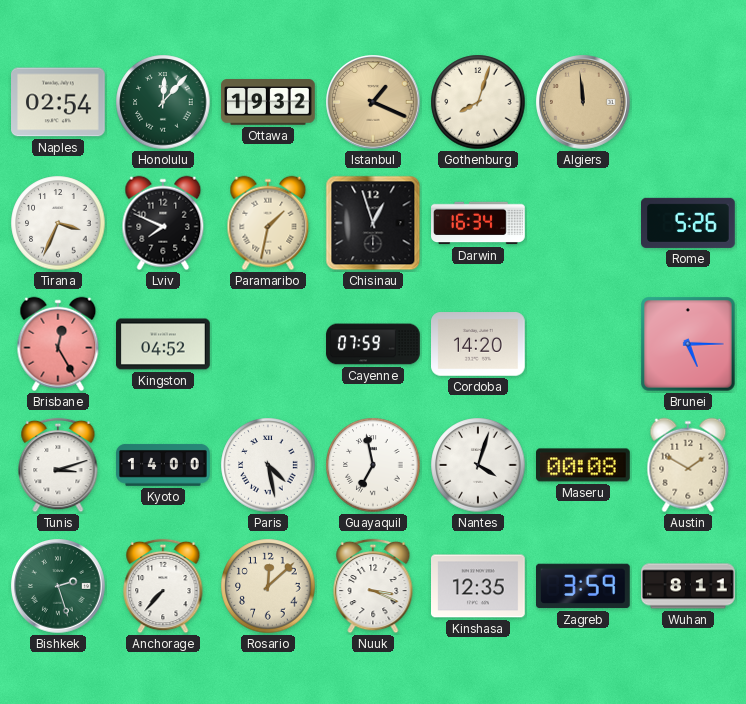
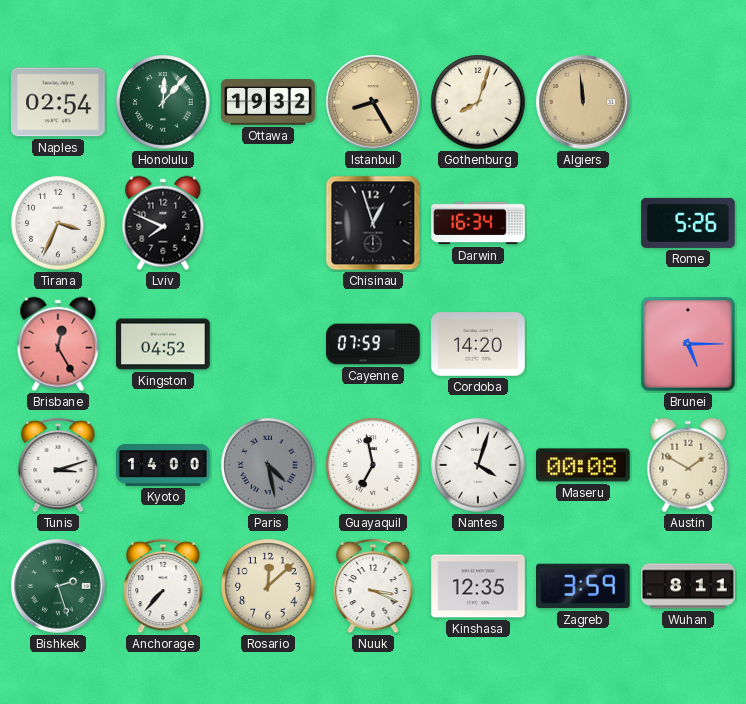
Istanbul: 1:19 -> 8:25 (373, 102)
Paramaribo: 1:32 -> none (268, 223)
Paris dial: white -> grey (268, 465)
